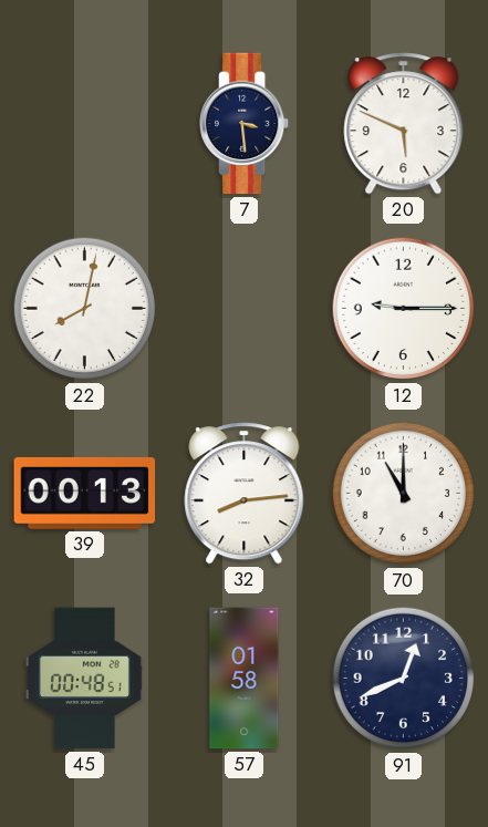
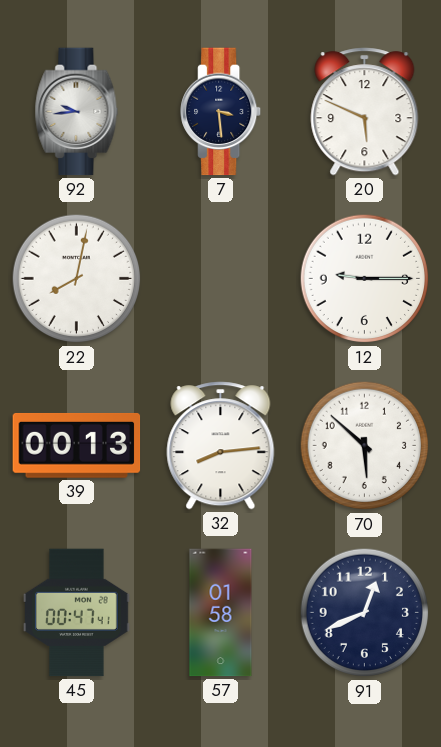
92: none -> 9:44 (77, 112)
70: 11:00 -> 5:52 (365, 446)
45: 00:48 -> 00:47 (77, 613)
